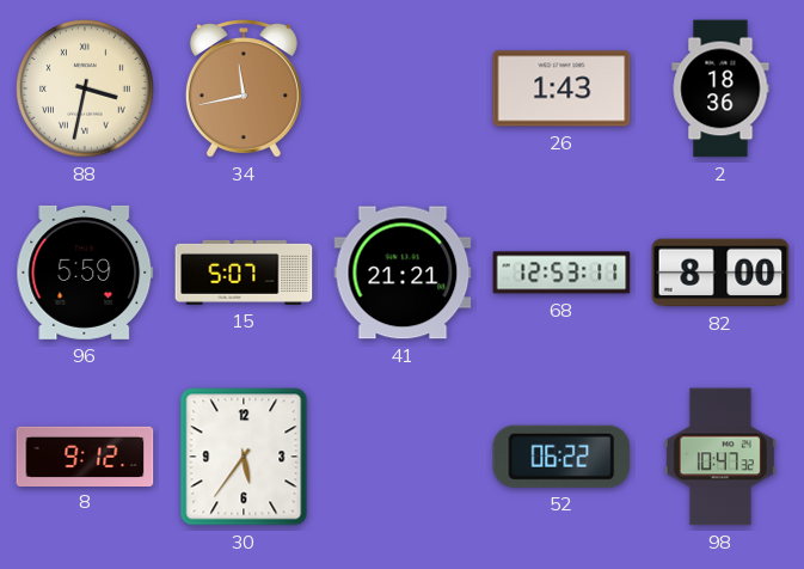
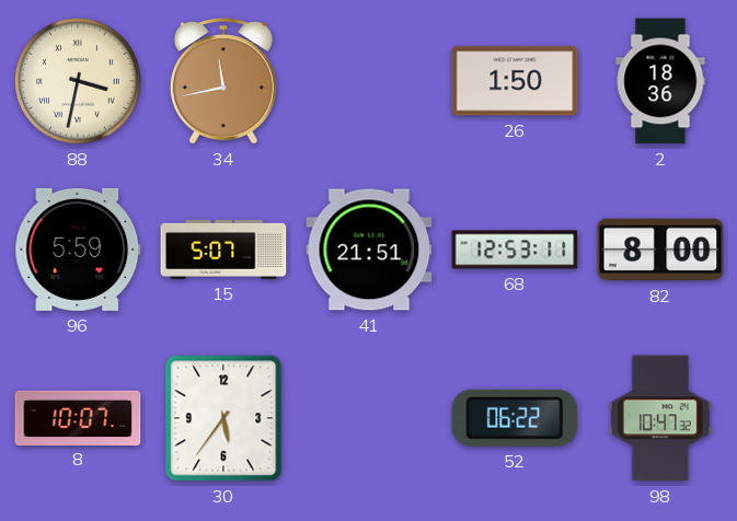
26: 1:43 -> 1:50 (515, 81)
41: 21:21 -> 21:51 (369, 250)
8: 9:12 -> 10:07 (78, 417)
